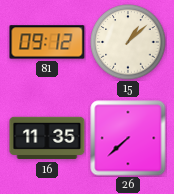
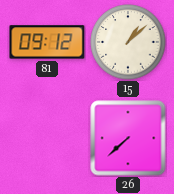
16: 11:35 -> none (47, 138)
